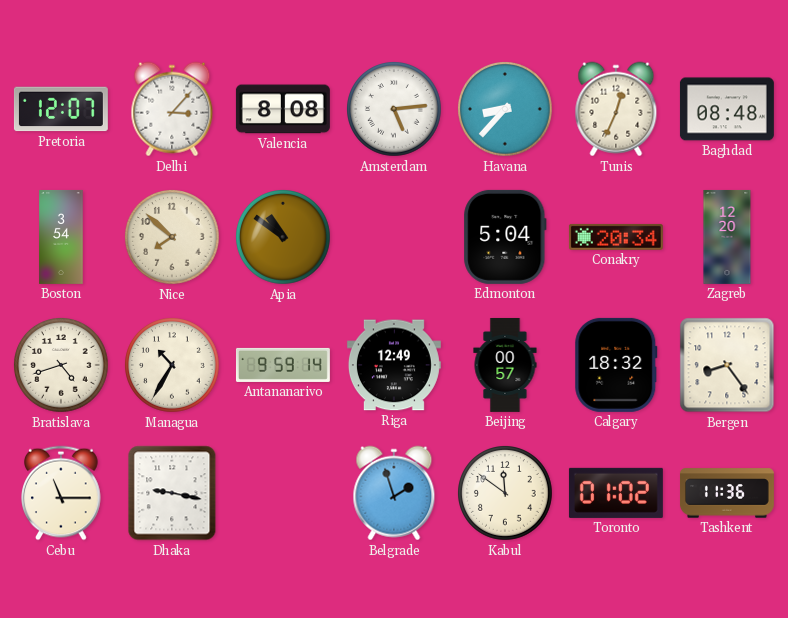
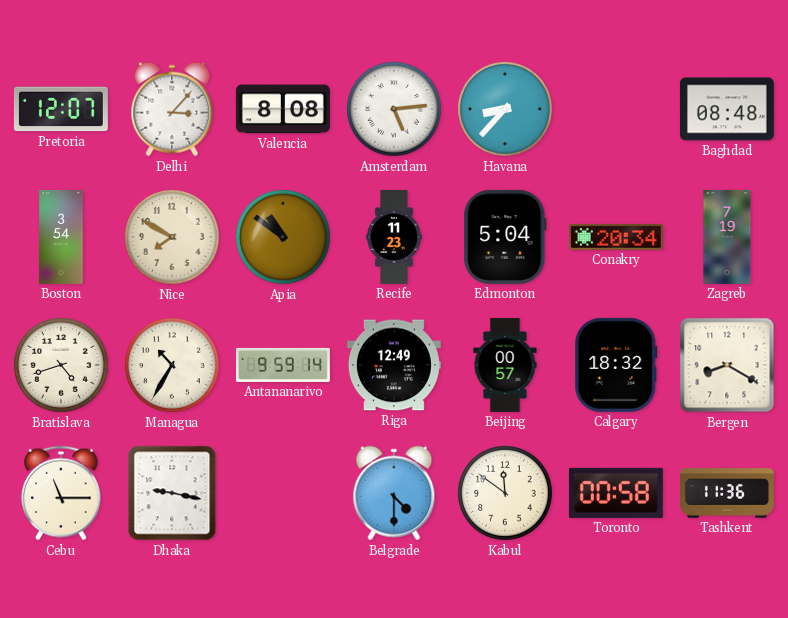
Tunis: 12:34 -> none (616, 109)
Nice: 7:52 -> 7:50 (173, 238)
Recife: none -> 11:23 (395, 237)
Zagreb: 12:20 -> 7:19 (727, 237)
Bergen: 8:24 -> 8:20 (727, 365)
Belgrade: 1:57 -> 4:30 (394, 493)
Toronto: 01:02 -> 00:58 (616, 493)
